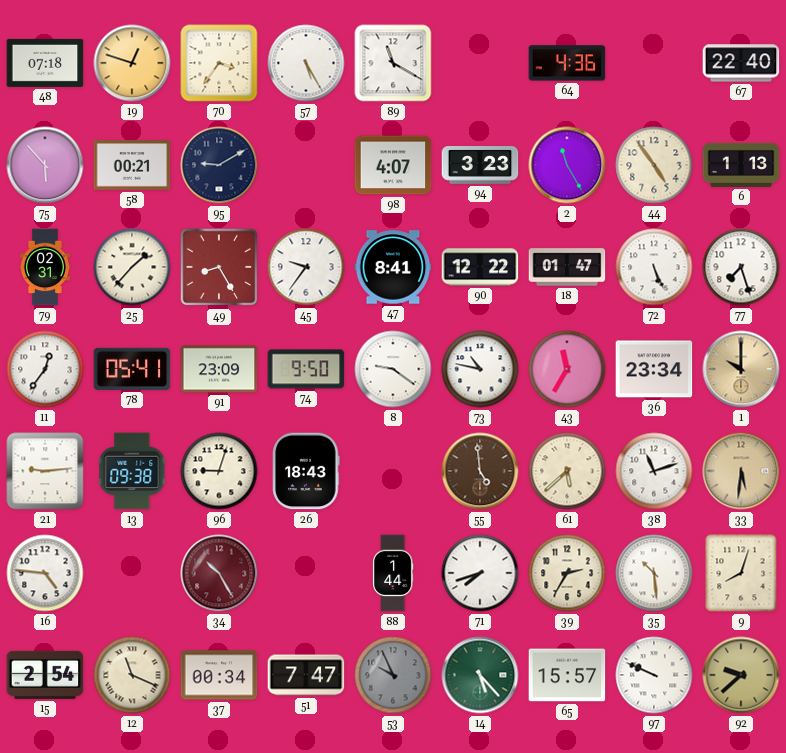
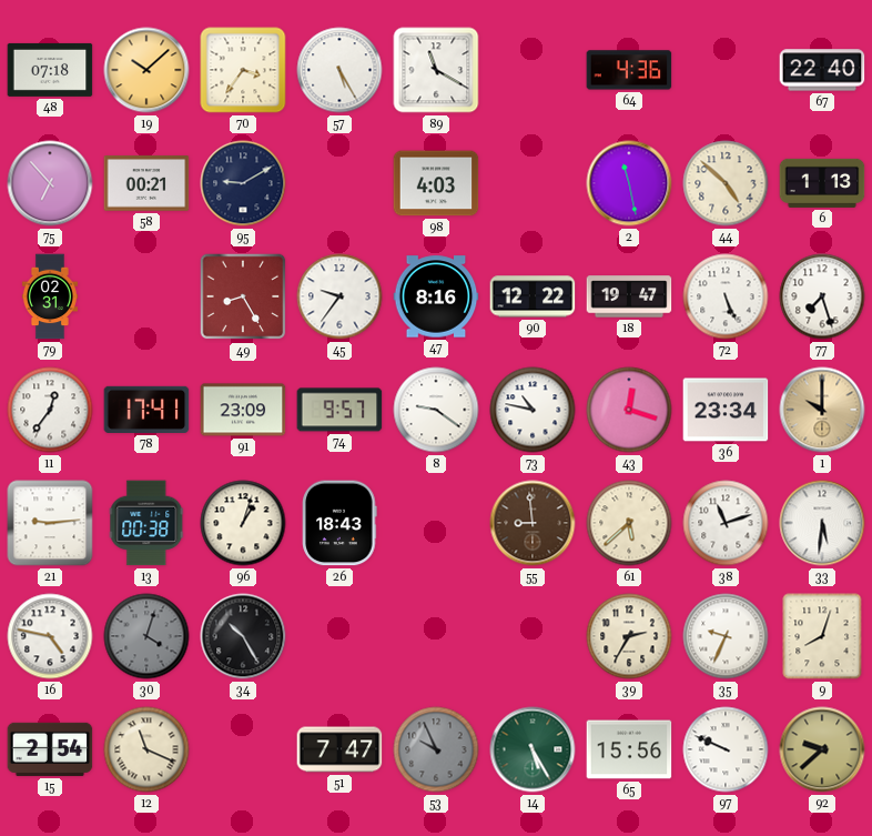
19: 12:48 -> 10:08 (146, 70)
75: 5:53 -> 6:53 (50, 183)
98: 4:07 -> 4:03 (436, 183)
94: 3:23 -> none (480, 166)
2: 11:25 -> 11:28 (629, 183)
44: 4:54 -> 4:52 (726, 183)
25: 1:37 -> none (132, 267)
47: 8:41 -> 8:16 (436, 296)
18: 01:47 -> 19:47 (629, 296)
78: 05:41 -> 17:41 (146, 410)
74: 9:50 -> 9:57 (339, 410)
43: 11:35 -> 12:18 (629, 410)
13: 09:38 -> 00:38 (146, 523)
96: 9:03 -> 1:03 (243, 523)
55: 4:59 -> 8:59 (533, 523)
33 dial: champagne -> white (822, 523)
16: 4:46 -> 4:47 (50, 636)
30: none -> 4:03 (146, 636)
34 dial: burgundy -> black (243, 636)
88: 1:44 -> none (394, 573)
71: 7:42 -> none (480, 573)
35: 10:29 -> 9:34 (726, 636)
37: 00:34 -> none (219, 675)
14: 5:23 -> 5:25 (533, 749)
65: 15:57 -> 15:56 (629, 749)
